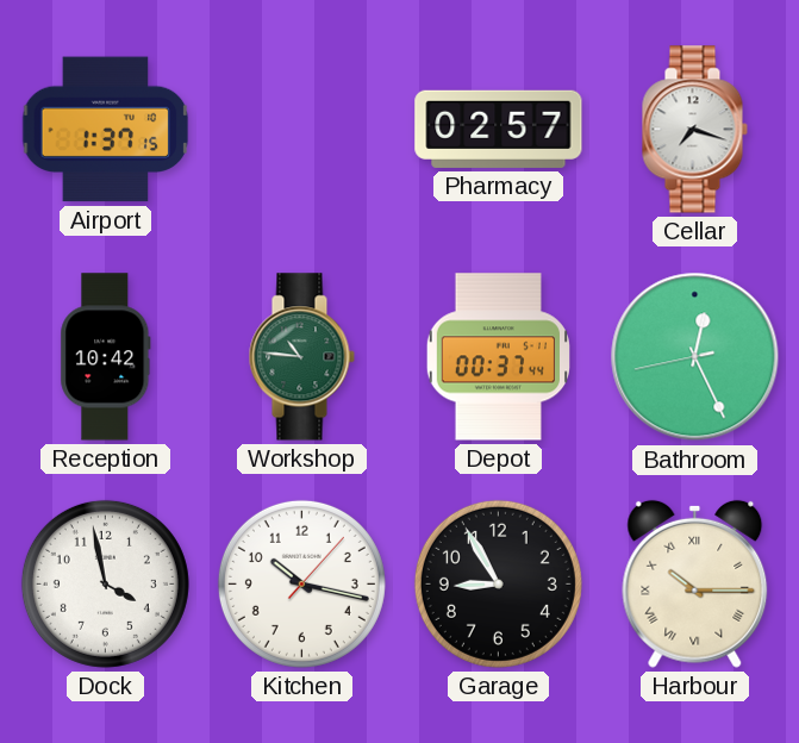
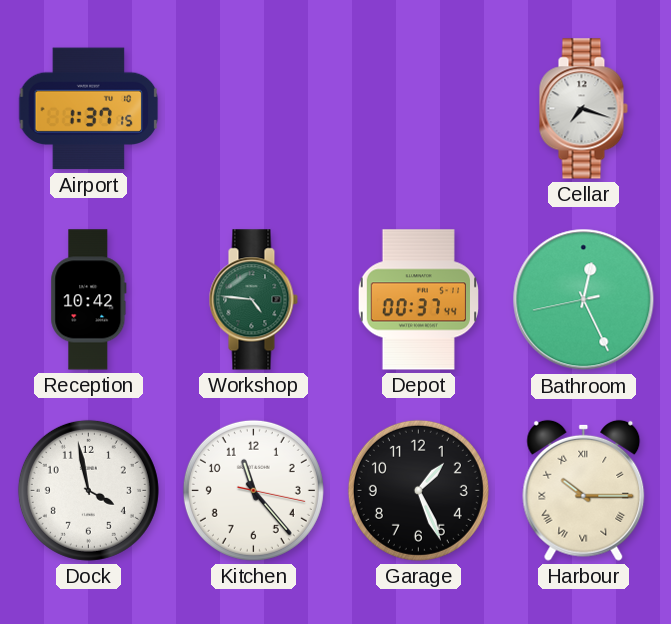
Pharmacy: 02:57 -> none (499, 129)
Workshop: 10:46 -> 4:46 (253, 300)
Kitchen: 10:17 -> 11:23 (253, 490)
Garage: 8:55 -> 1:26 (418, 490)
